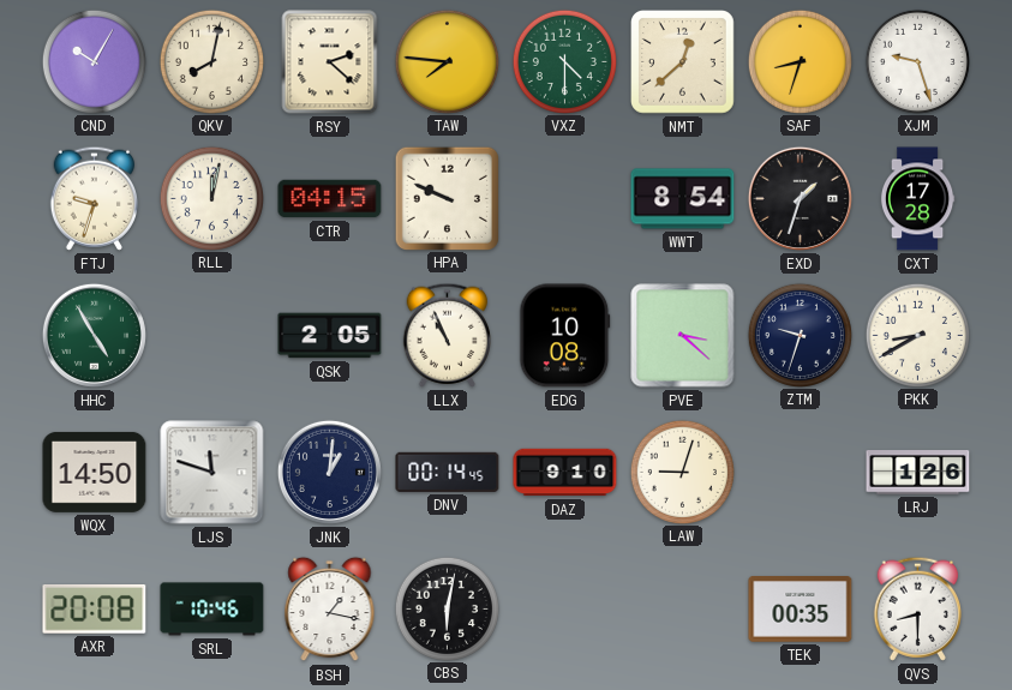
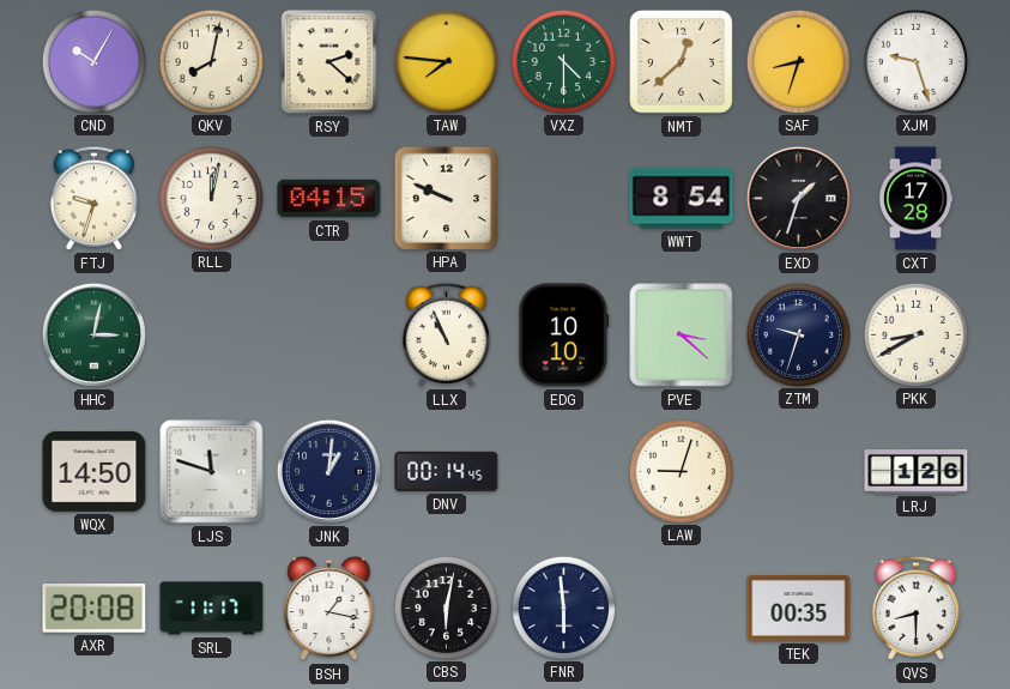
HHC: 4:55 -> 3:02 (93, 334)
QSK: 2:05 -> none (330, 336)
EDG: 10:08 -> 10:10 (564, 336)
DAZ: 9:10 -> none (565, 473)
SRL: 10:46 -> 11:17 (212, 609)
FNR: none -> 5:59 (563, 608)
